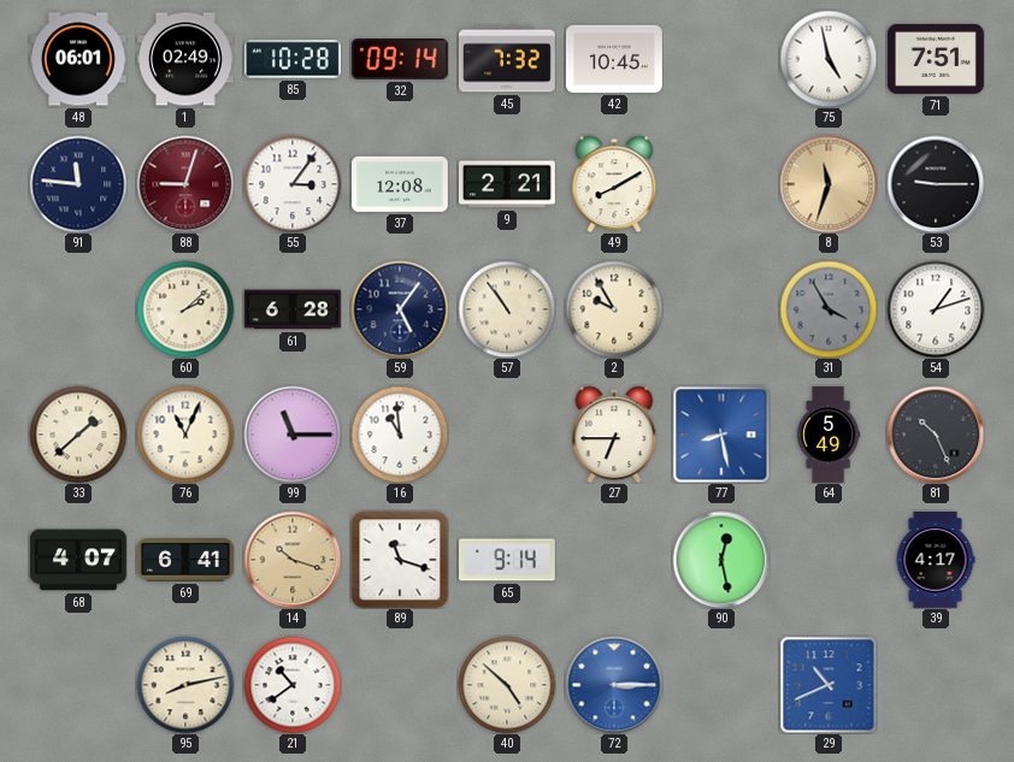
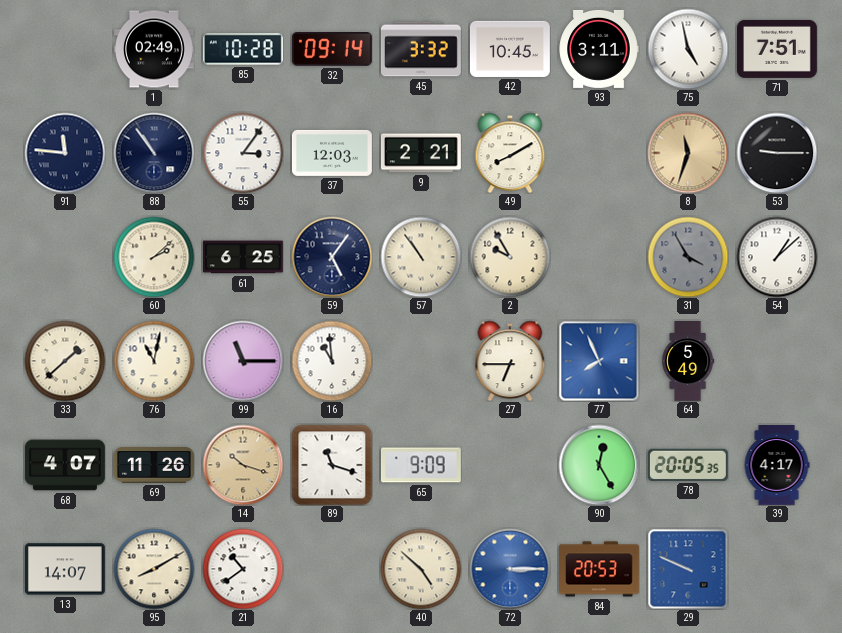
48: 06:01 -> none (78, 59)
45: 7:32 -> 3:32 (421, 49)
93: none -> 3:11 (599, 49)
88: 9:03 -> 10:54 (154, 153)
88 dial: burgundy -> navy (154, 153)
37: 12:08 -> 12:03 (332, 153)
61: 6:28 -> 6:25 (243, 257)
54: 1:12 -> 1:08 (777, 257)
76: 11:04 -> 11:02 (154, 361)
77: 8:28 -> 7:56 (599, 361)
81: 10:26 -> none (936, 435)
69: 6:41 -> 11:26 (154, 466)
65: 9:14 -> 9:09 (421, 465)
90: 12:28 -> 12:25 (599, 465)
78: none -> 20:05 (688, 465)
13: none -> 14:07 (65, 569)
95: 8:13 -> 8:10 (154, 569)
84: none -> 20:53 (600, 569)
29: 10:41 -> 9:49 (688, 569)
